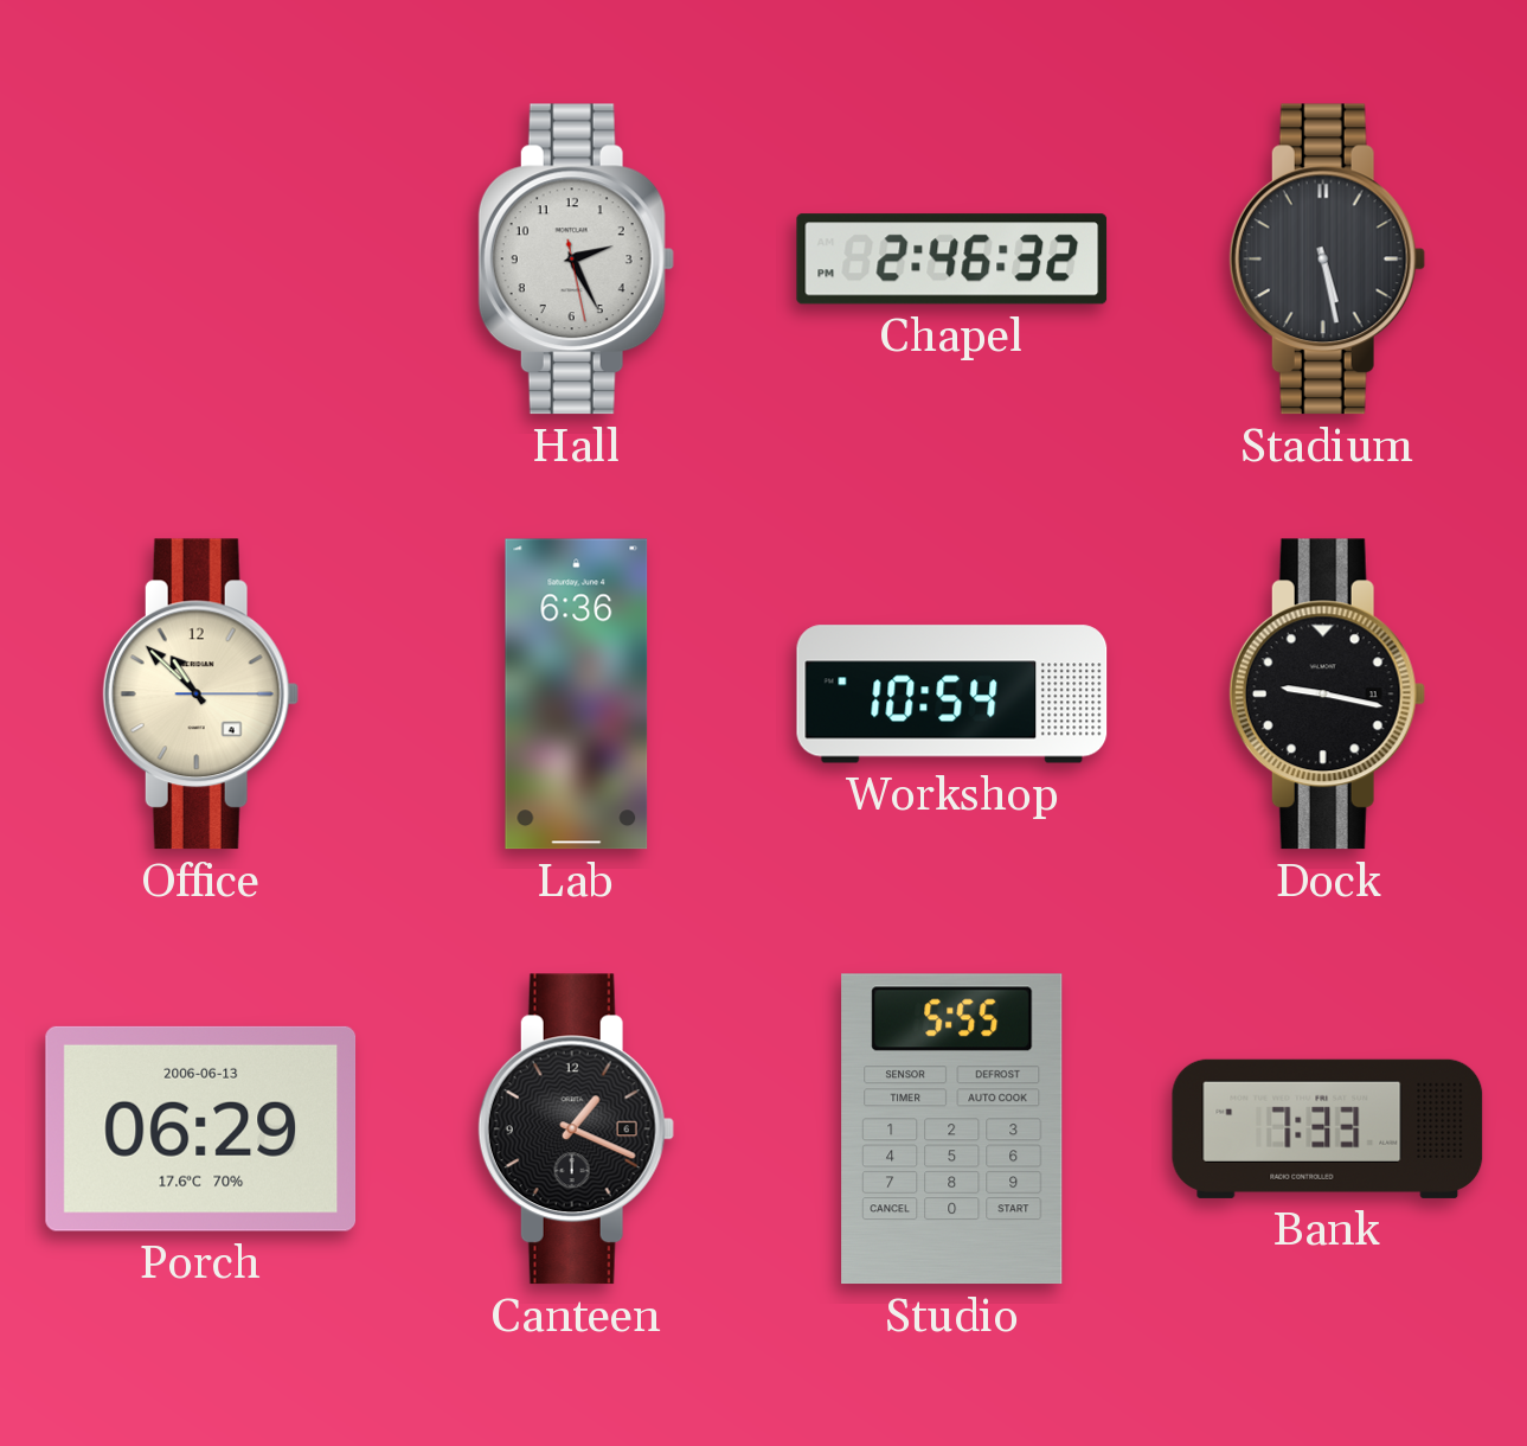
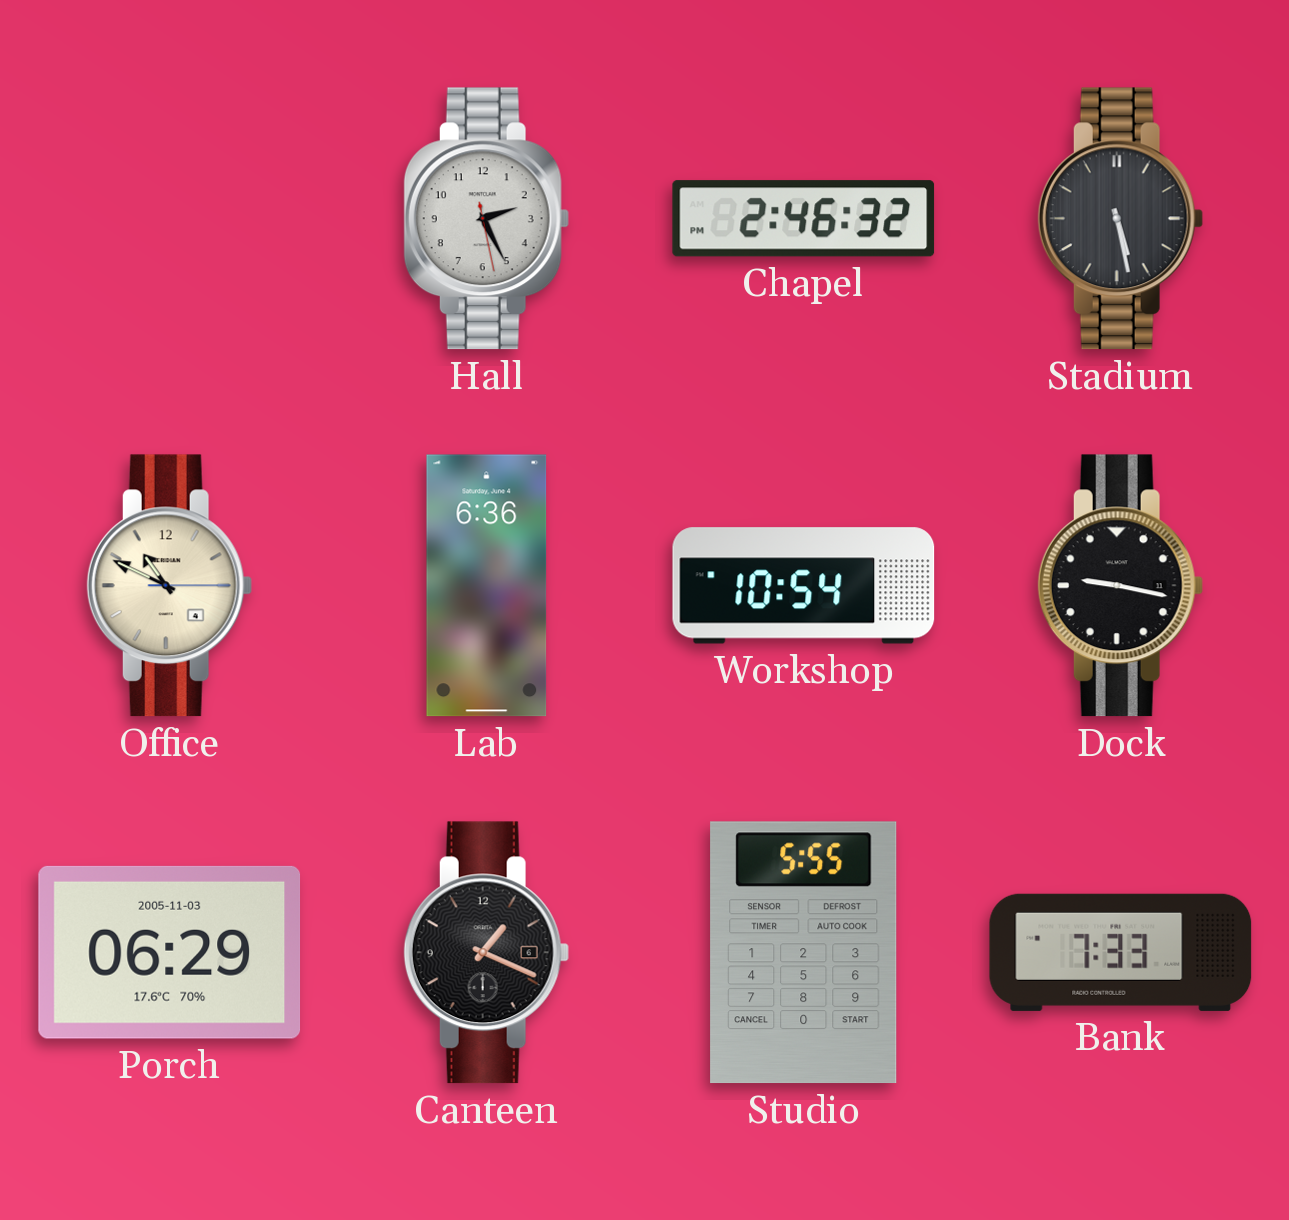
Office: 10:52 -> 10:49 (169, 586)
Porch date: 2006-06-13 -> 2005-11-03 (170, 952)
